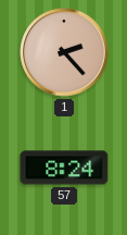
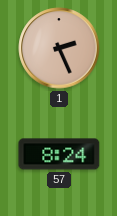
1: 2:23 -> 2:26 (59, 48)
